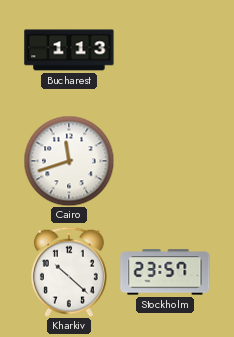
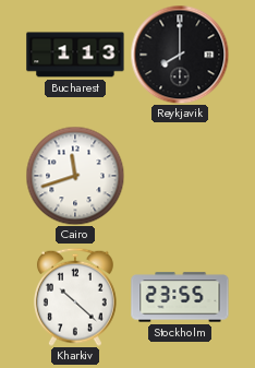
Reykjavik: none -> 8:00 (180, 55)
Stockholm: 23:57 -> 23:55 (180, 297)
